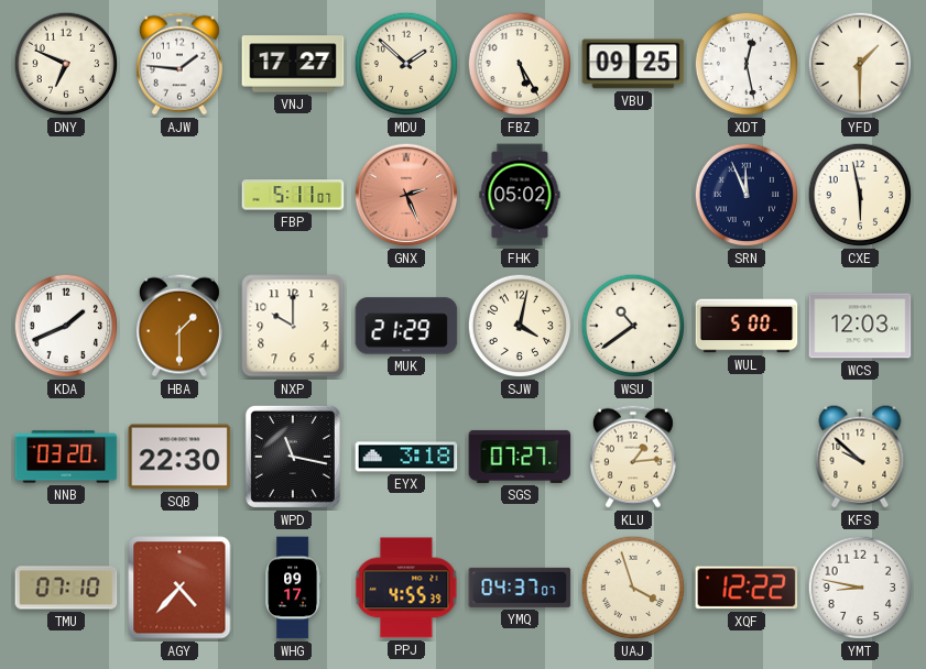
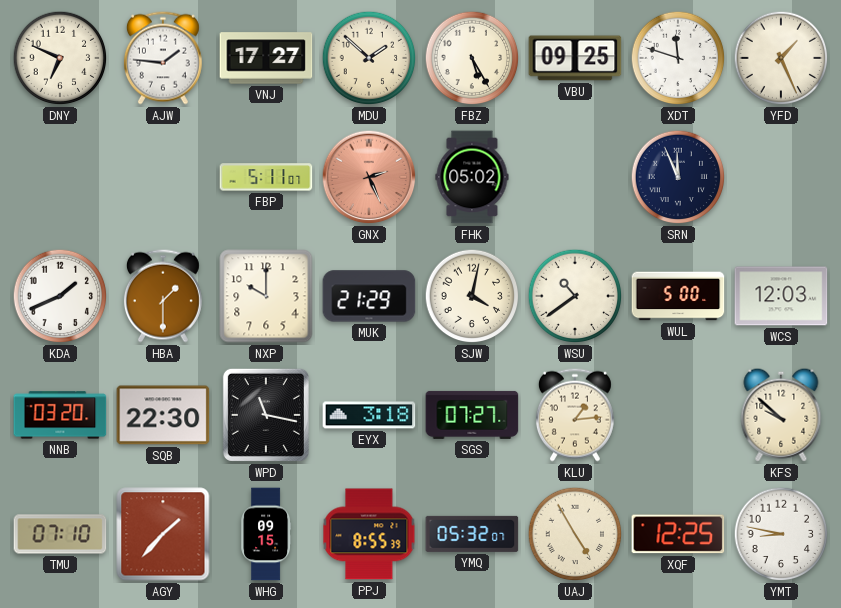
XDT: 12:28 -> 11:48 (678, 58)
YFD: 1:30 -> 1:26 (781, 58)
CXE: 5:58 -> none (860, 195)
AGY: 4:37 -> 1:37 (163, 534)
WHG: 09:17 -> 09:15 (266, 534)
PPJ: 4:55 -> 8:55 (369, 534)
YMQ: 04:37 -> 05:32 (472, 534)
UAJ: 3:57 -> 4:55 (575, 534)
XQF: 12:22 -> 12:25 (678, 534)
